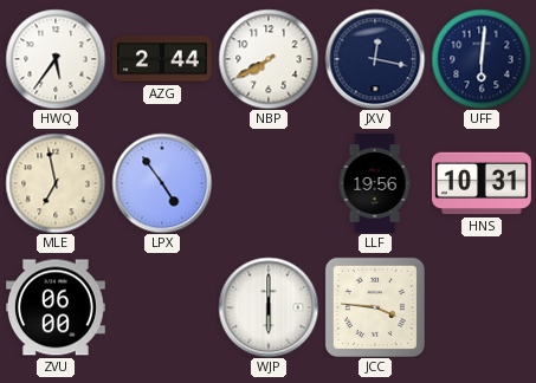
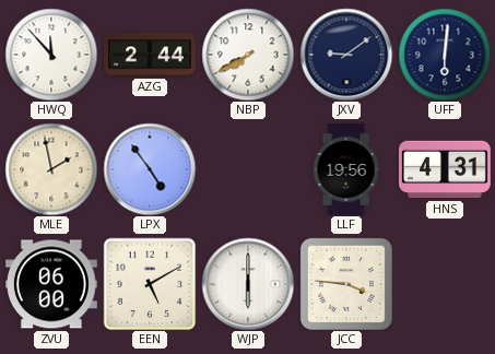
HWQ: 5:36 -> 11:53 (51, 55)
JXV: 12:17 -> 9:09 (346, 55)
MLE: 6:58 -> 1:58 (51, 169)
HNS: 10:31 -> 4:31 (445, 169)
EEN: none -> 5:10 (150, 284)
